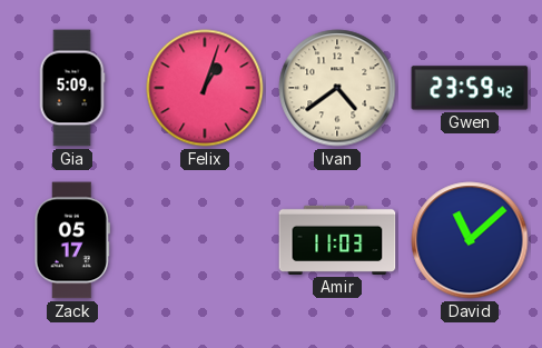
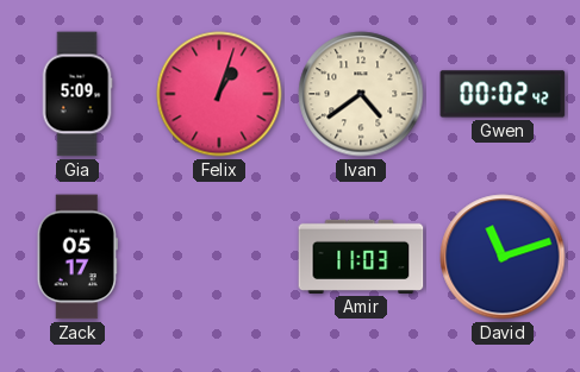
Gwen: 23:59 -> 00:02 (503, 94)
David: 11:08 -> 11:12 (503, 257)
